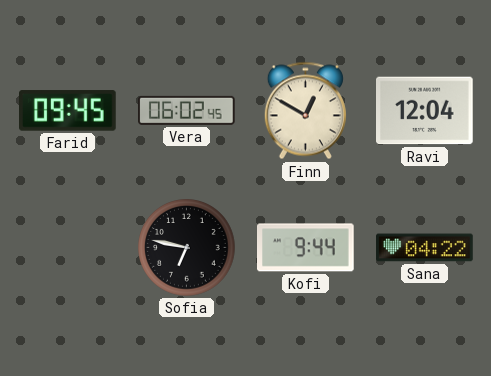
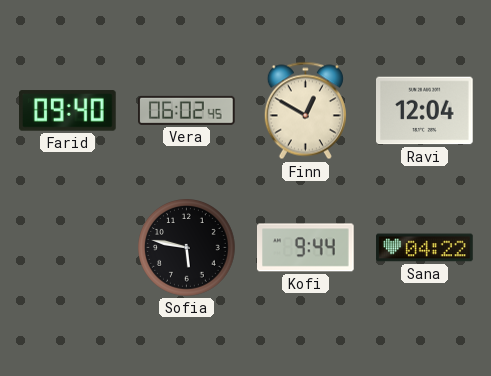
Farid: 09:45 -> 09:40 (68, 111)
Sofia: 6:47 -> 5:47 (187, 248)
